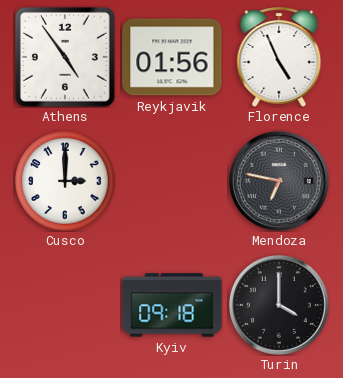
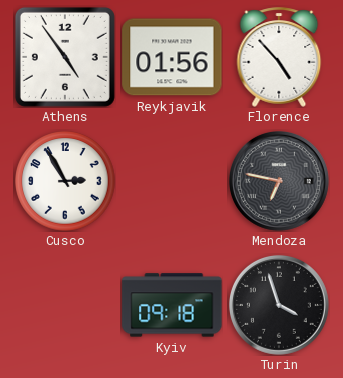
Florence: 4:56 -> 4:53 (279, 57)
Cusco: 3:00 -> 2:55 (65, 181)
Turin: 4:00 -> 3:57 (279, 305)
